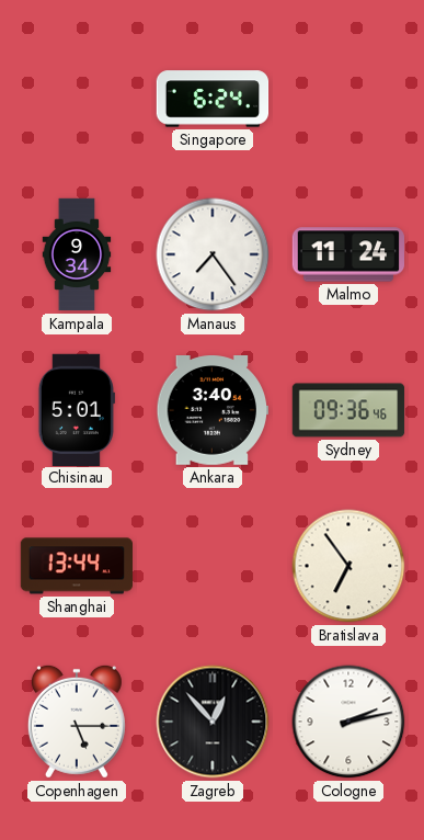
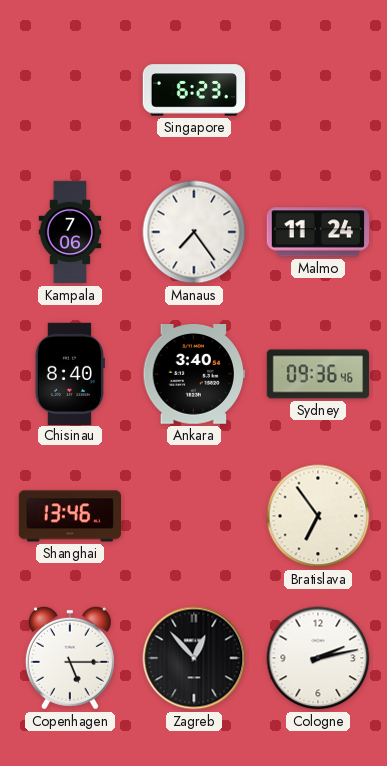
Singapore: 6:24 -> 6:23 (194, 90)
Kampala: 9:34 -> 7:06 (70, 232)
Chisinau: 5:01 -> 8:40 (70, 373)
Shanghai: 13:44 -> 13:46 (70, 516)
